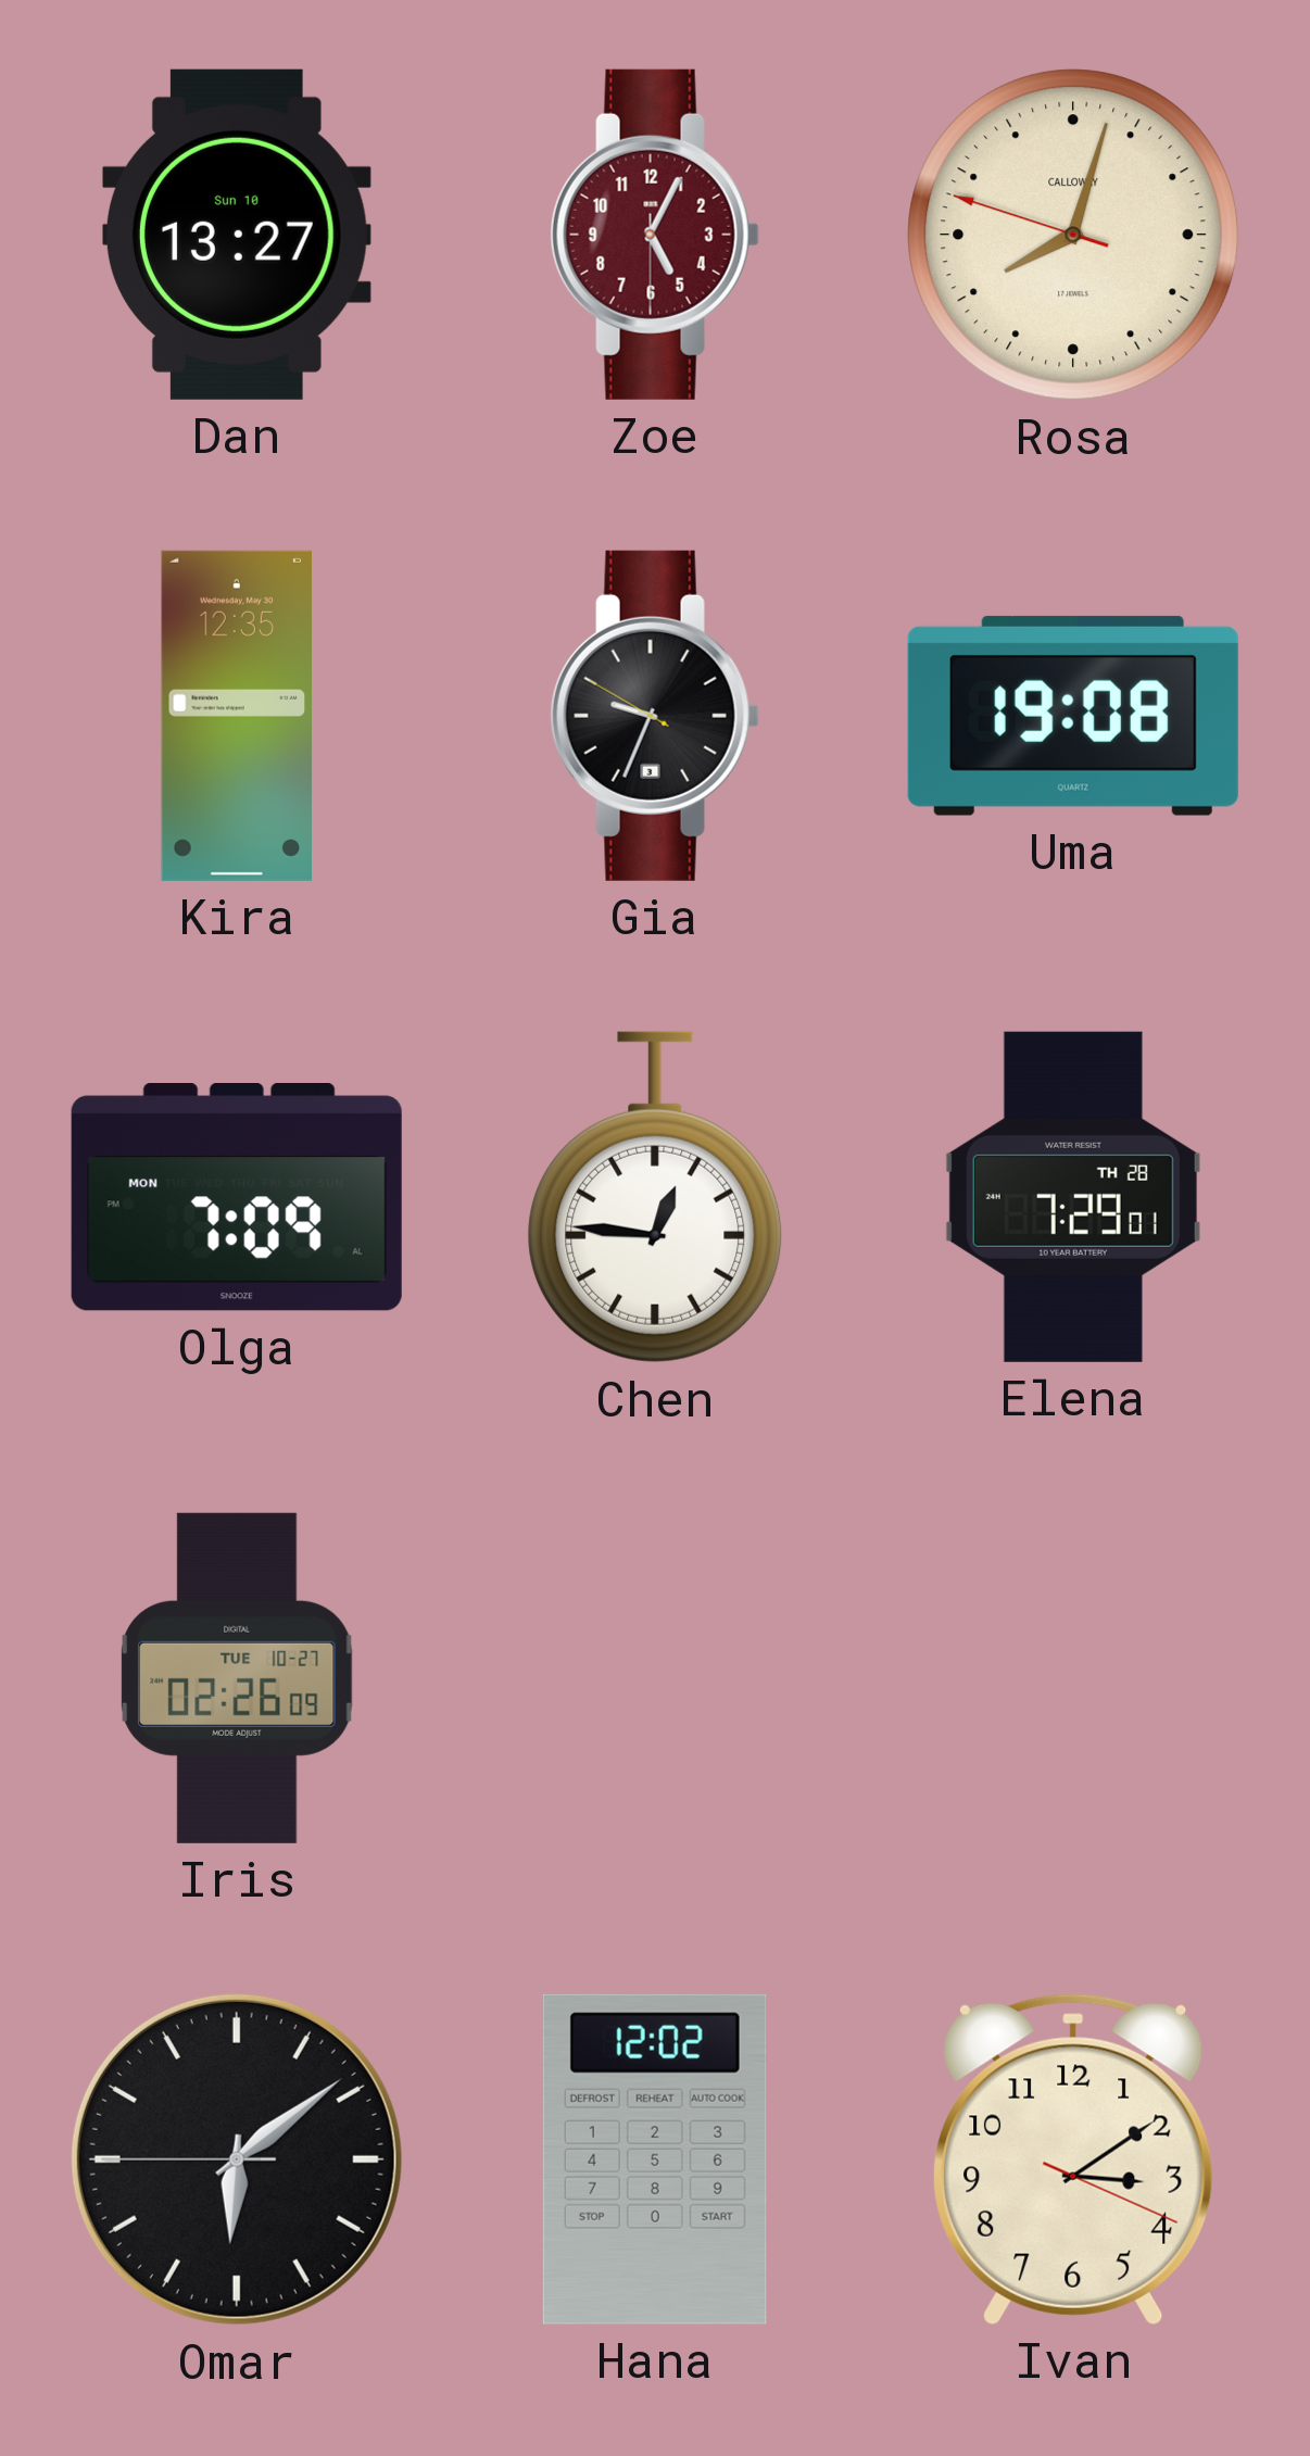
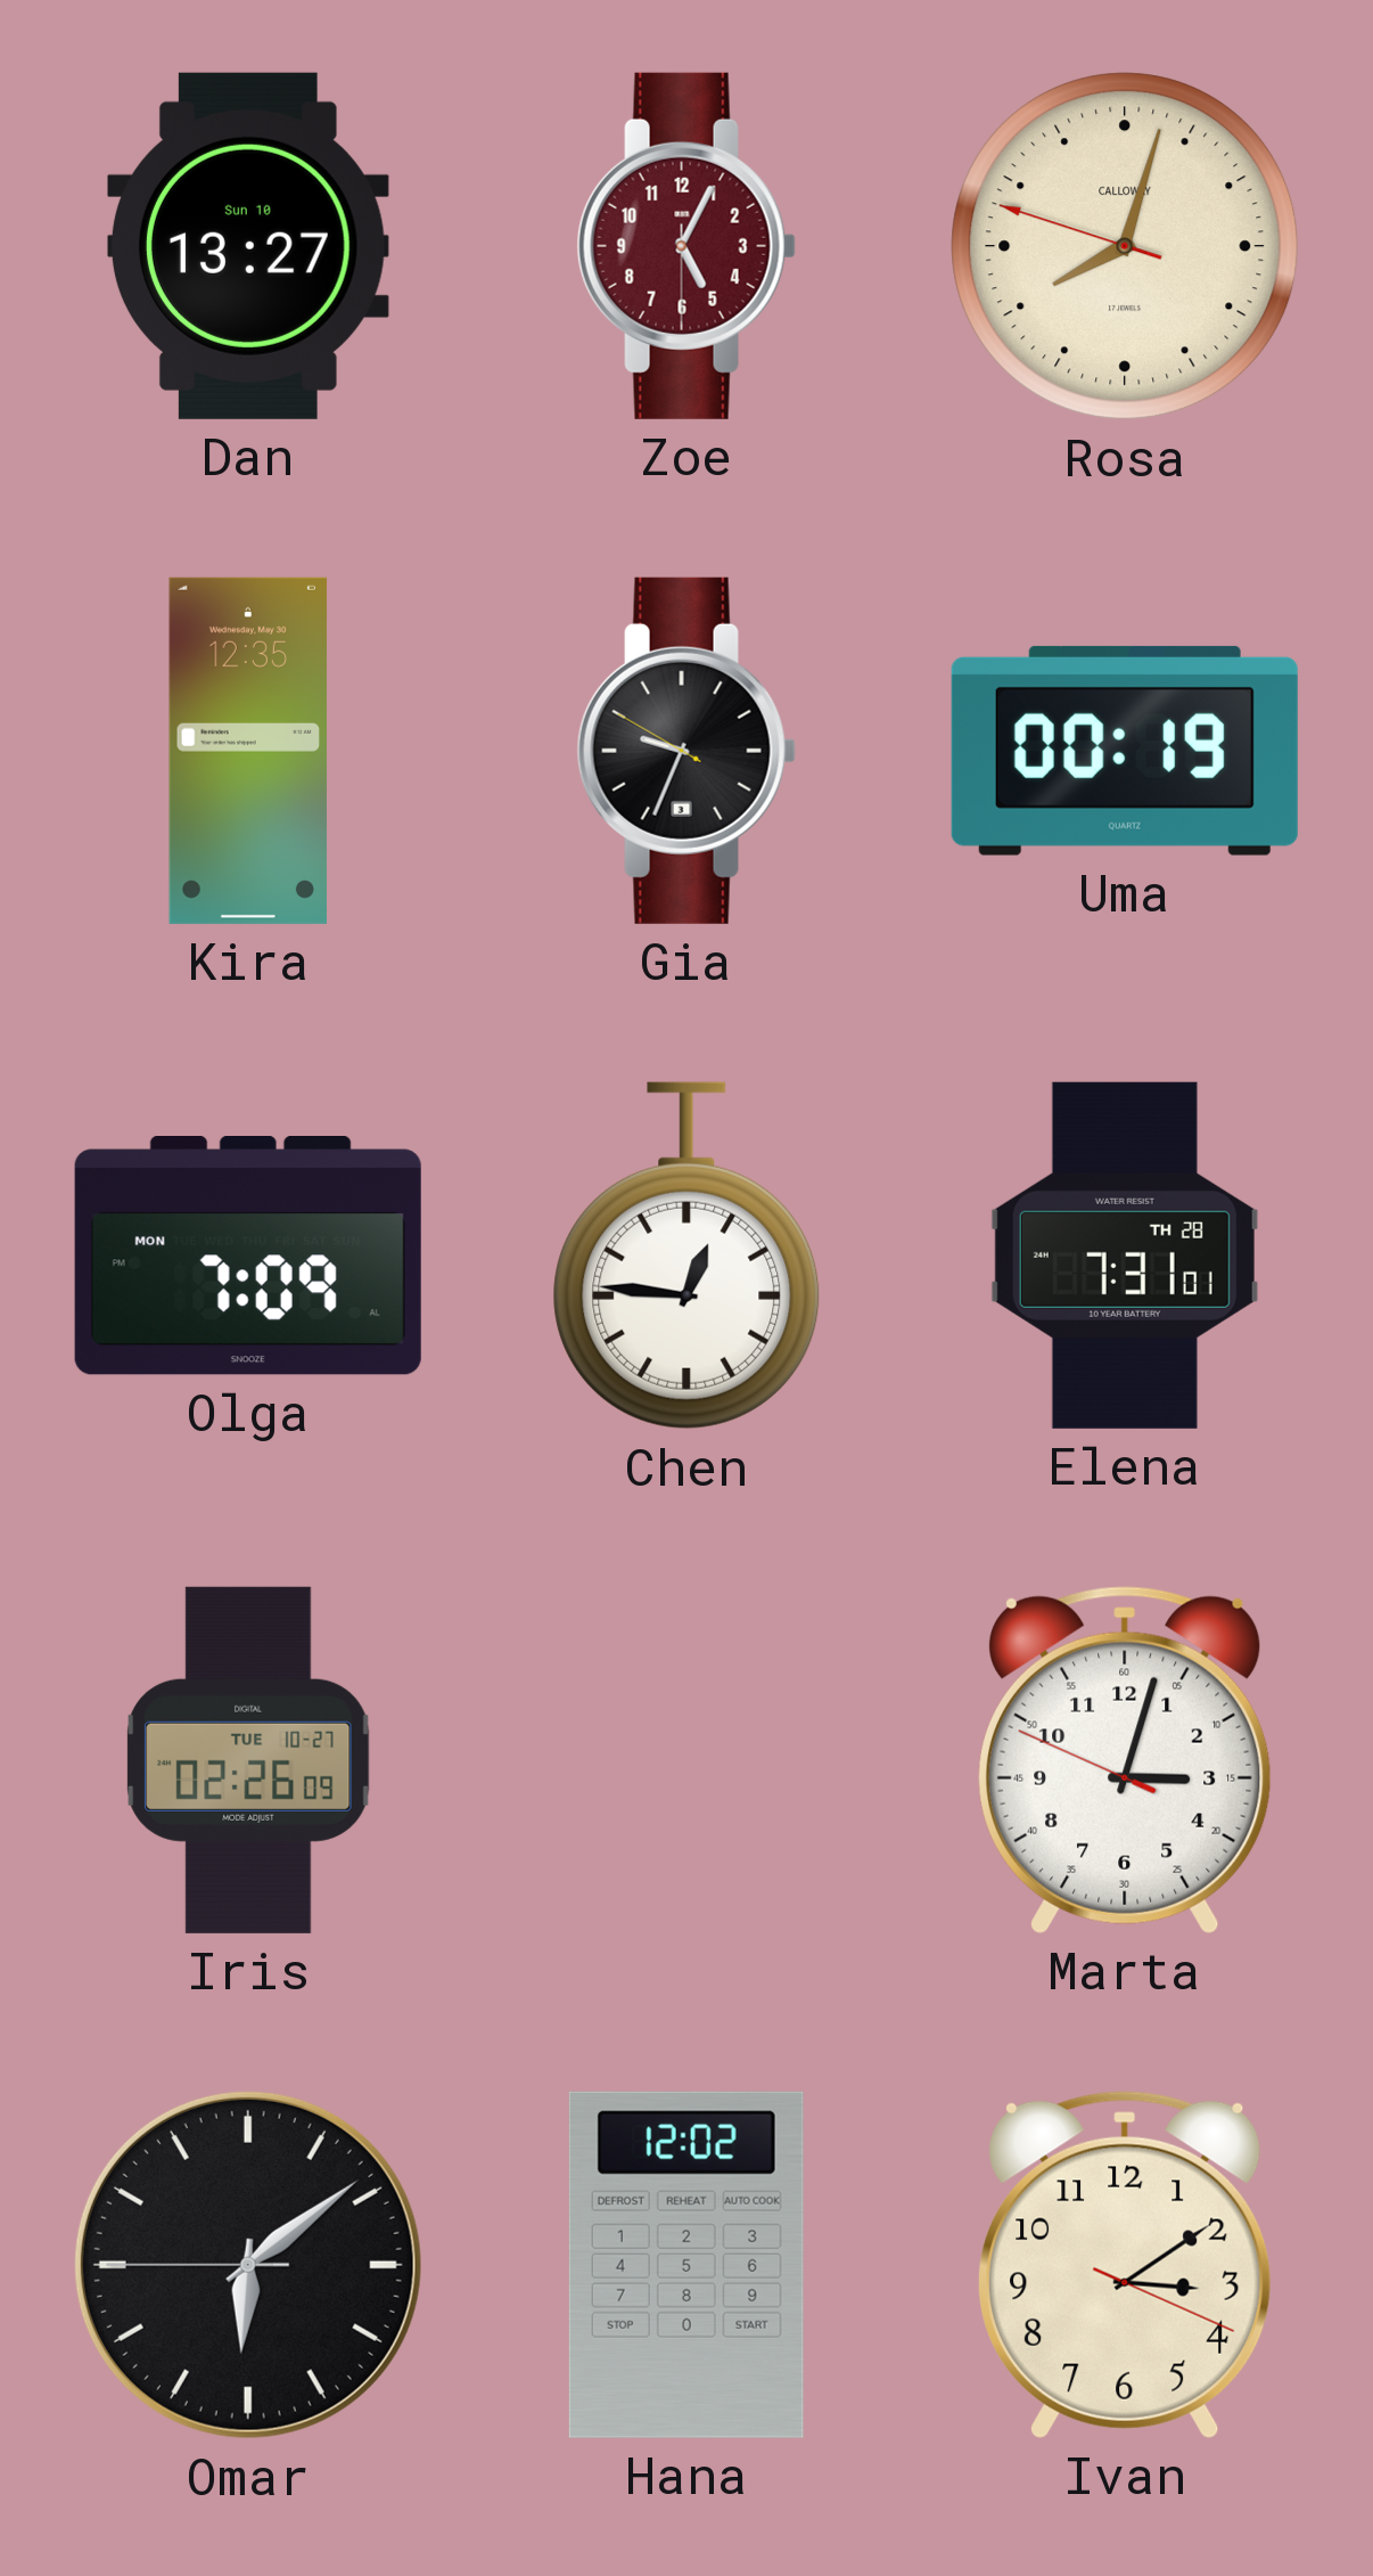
Uma: 19:08 -> 00:19 (1125, 751)
Elena: 7:29 -> 7:31 (1125, 1256)
Marta: none -> 3:02 (1125, 1760)
